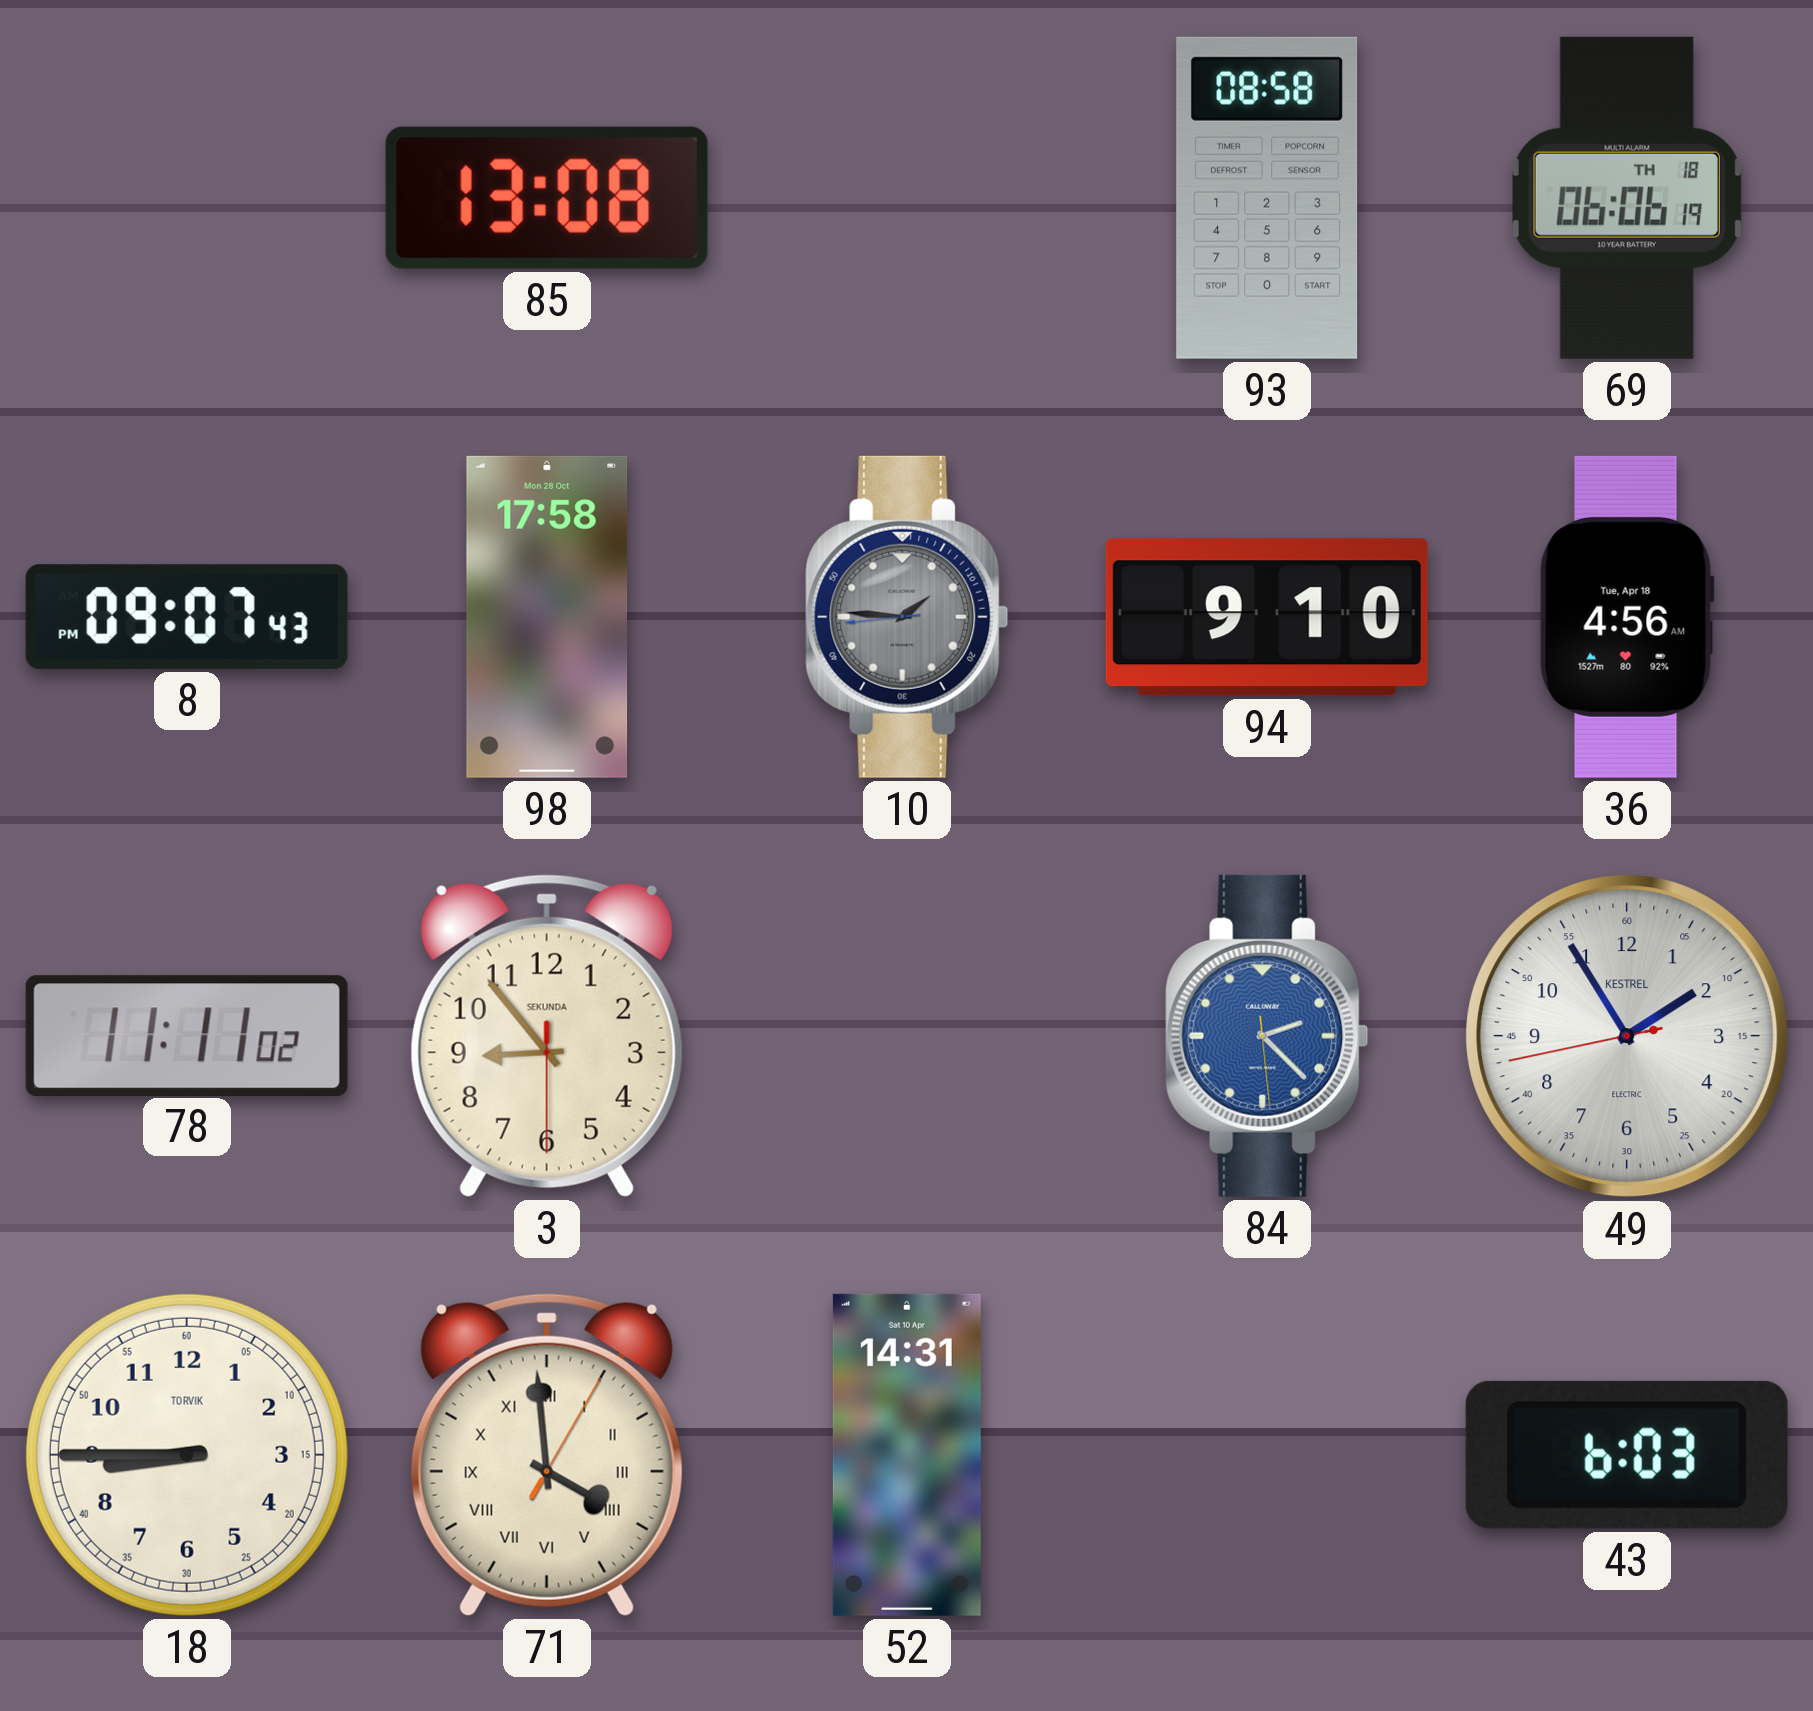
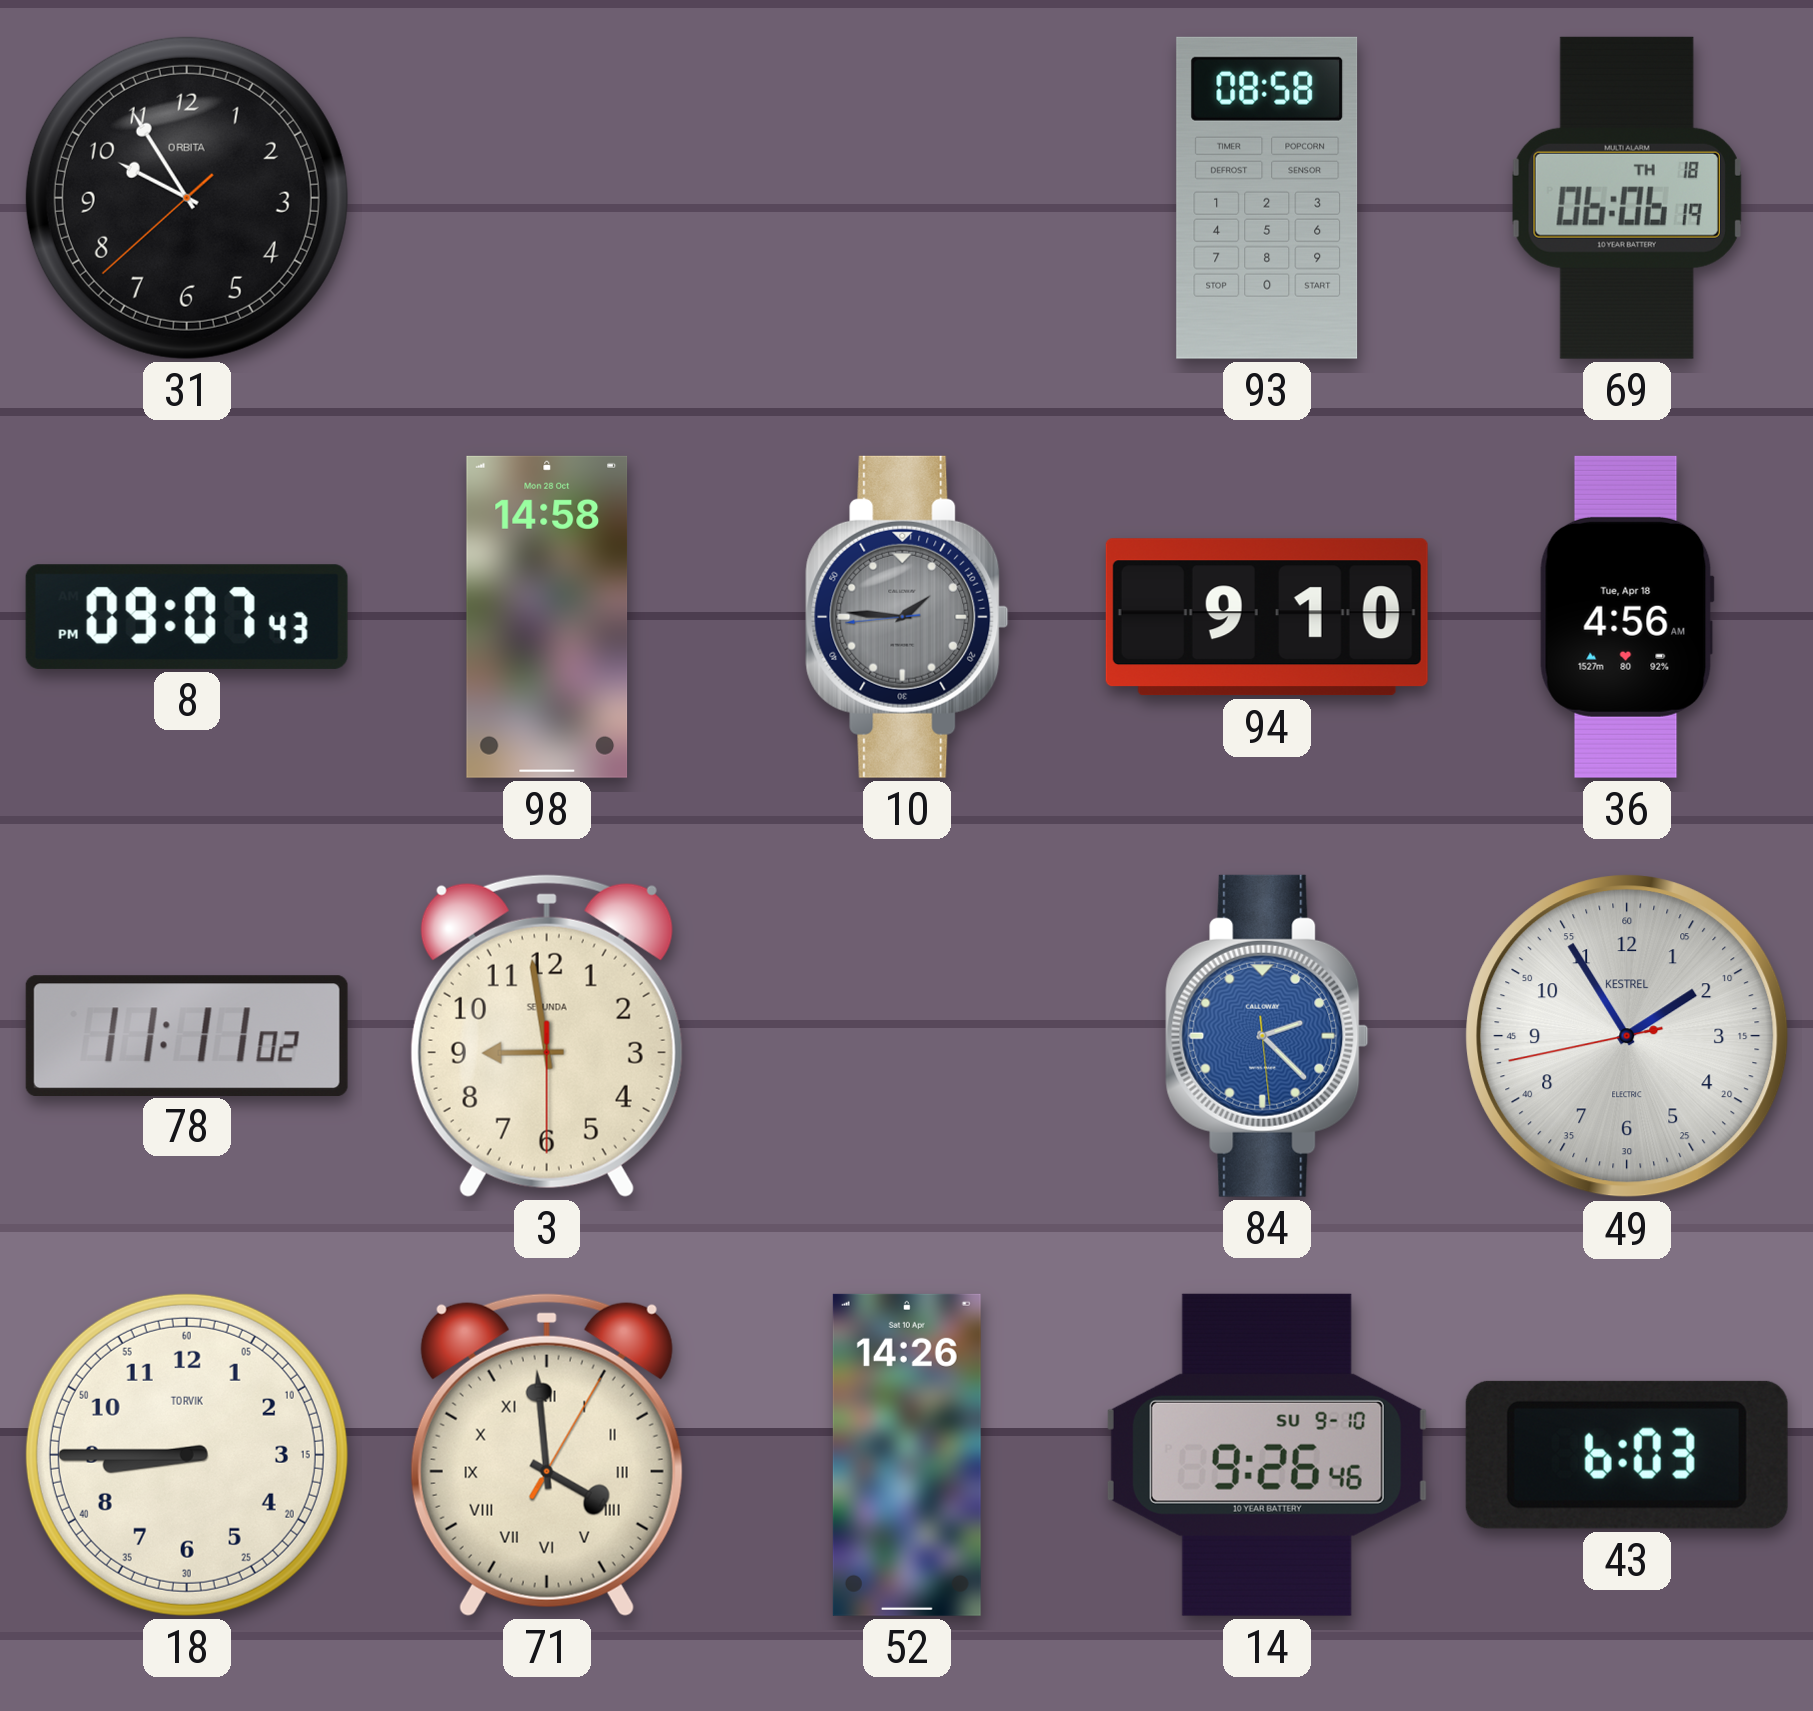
31: none -> 9:54 (187, 198)
85: 13:08 -> none (547, 198)
98: 17:58 -> 14:58 (547, 617)
3: 8:53 -> 8:58 (547, 1036)
52: 14:31 -> 14:26 (907, 1455)
14: none -> 9:26 (1267, 1455)
